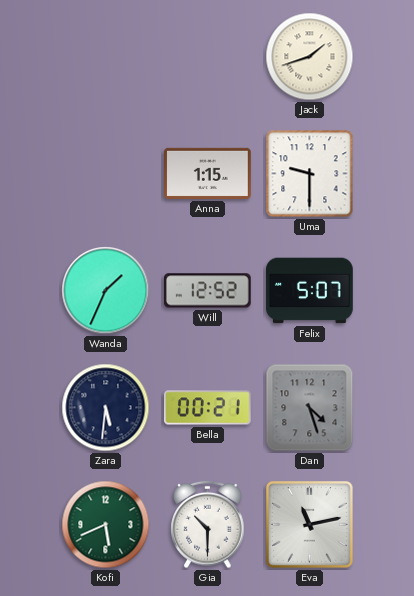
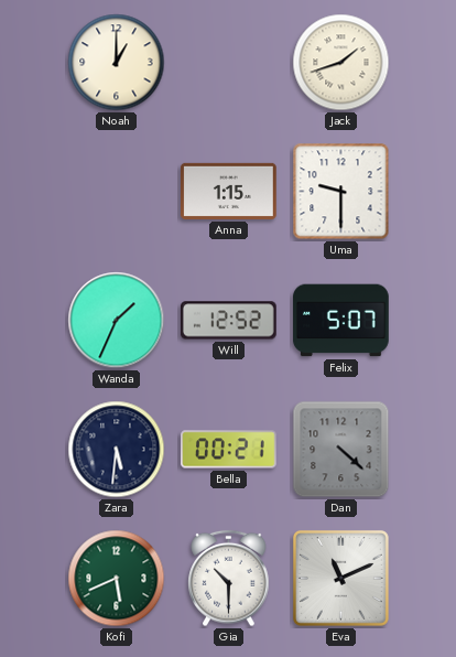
Noah: none -> 1:00 (117, 63)
Dan: 4:27 -> 4:22 (341, 450)
Eva: 11:13 -> 11:11 (340, 578)
